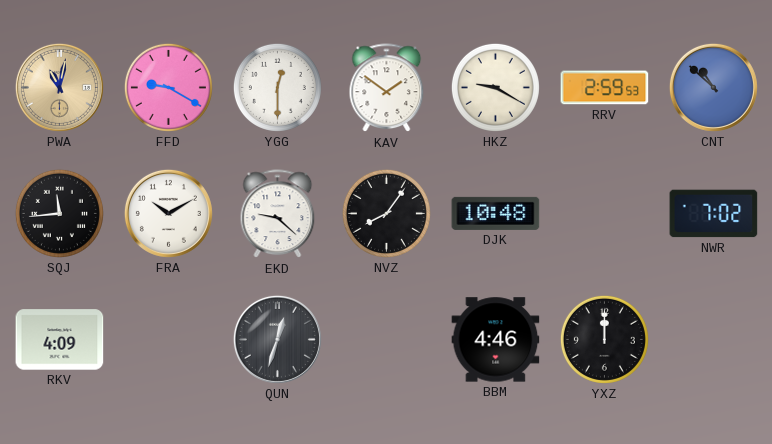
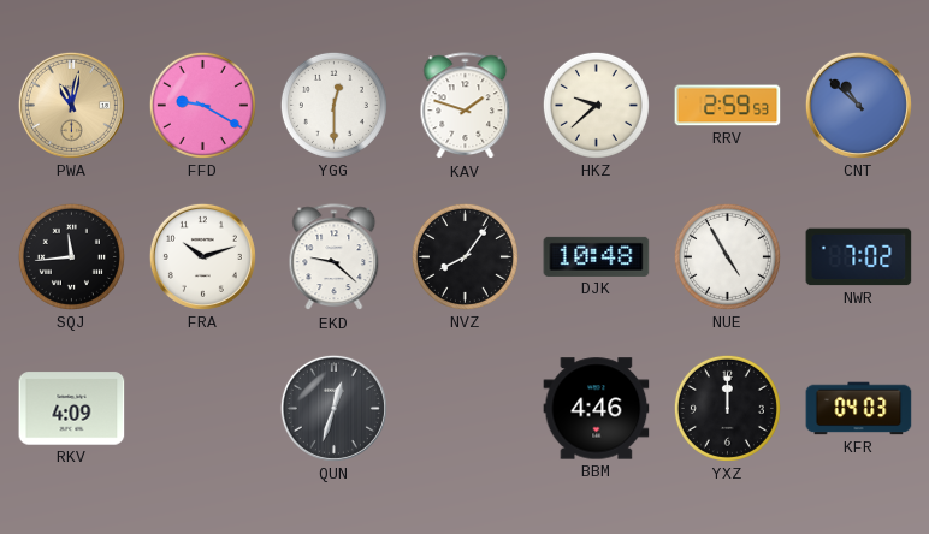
KAV: 1:51 -> 1:48 (466, 106)
HKZ: 9:20 -> 9:38 (596, 105)
FRA: 10:10 -> 10:12 (202, 256)
NUE: none -> 4:55 (727, 256)
KFR: none -> 04:03 (859, 409)
